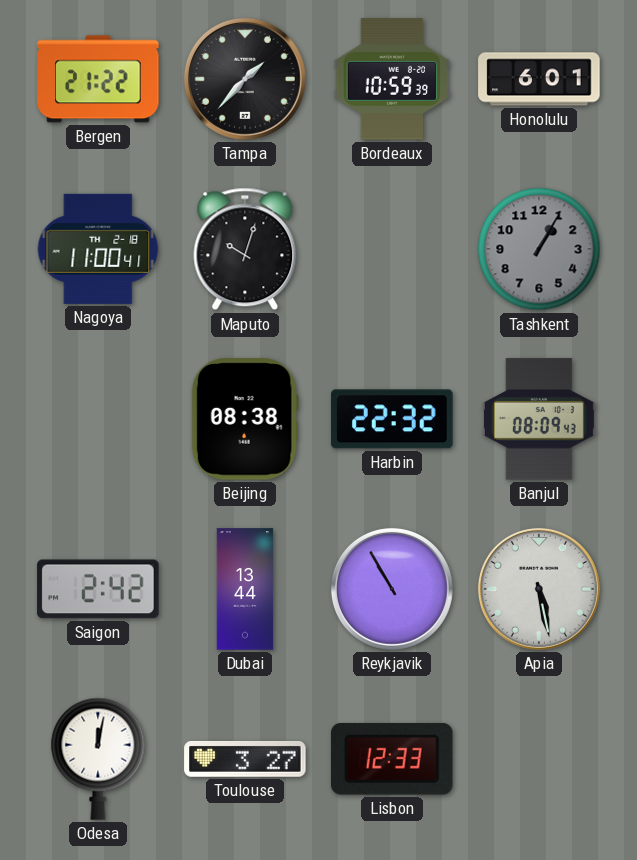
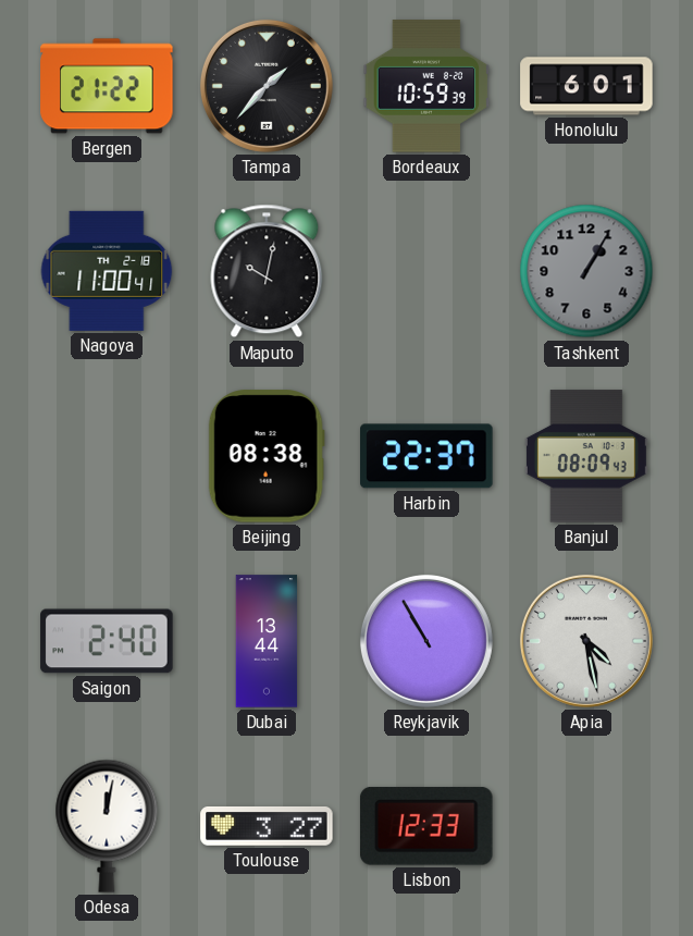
Maputo: 10:03 -> 10:02 (267, 271)
Harbin: 22:32 -> 22:37 (426, 456)
Saigon: 2:42 -> 2:40 (107, 641)
Apia: 5:28 -> 4:28 (586, 641)
